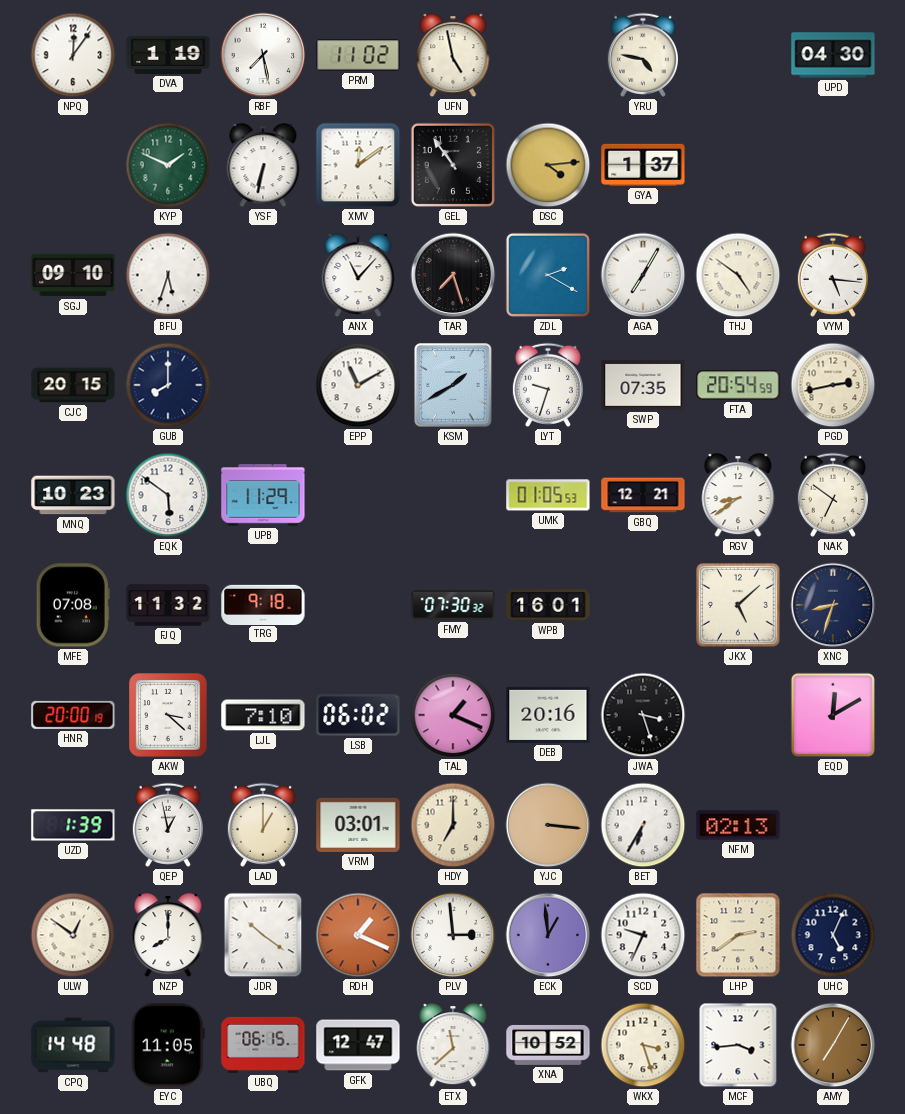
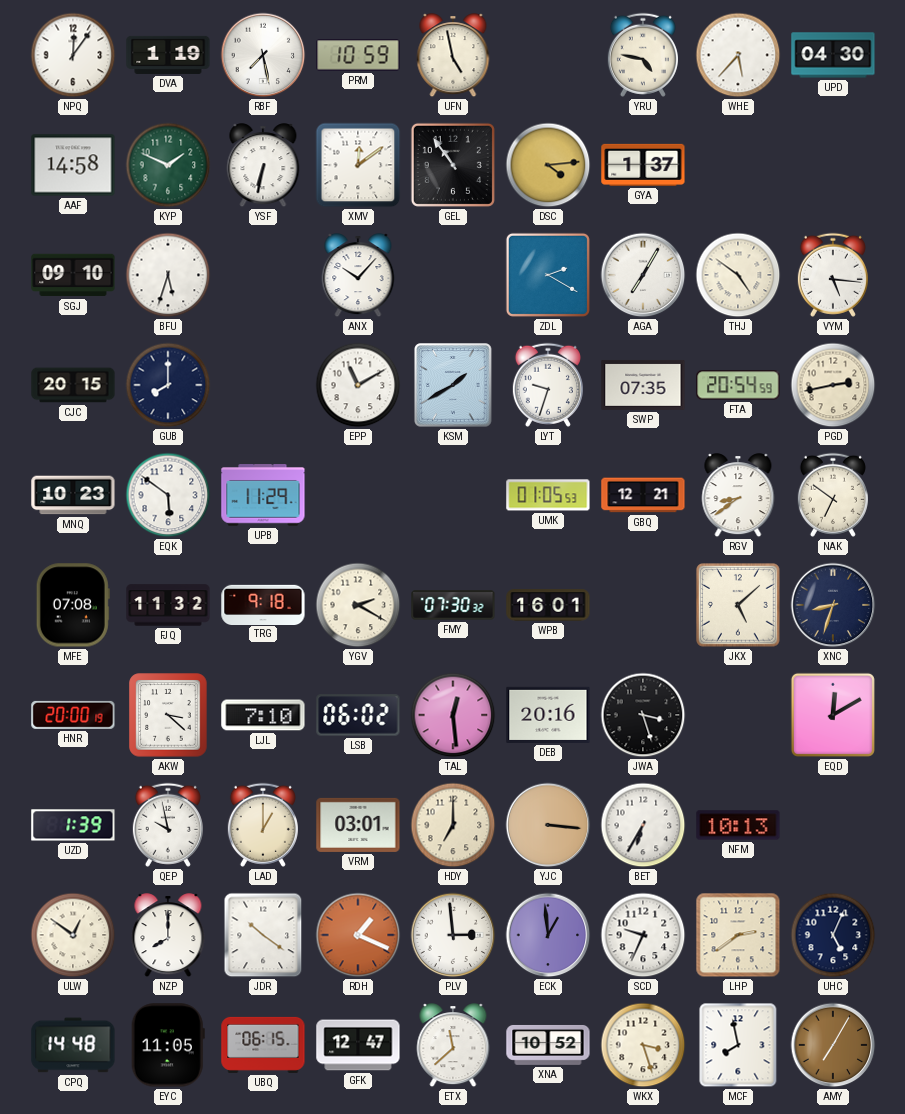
PRM: 11:02 -> 10:59 (358, 55)
WHE: none -> 5:37 (738, 55)
AAF: none -> 14:58 (73, 165)
ANX: 11:07 -> 10:07 (358, 276)
TAR: 7:27 -> none (453, 275)
YGV: none -> 2:20 (358, 605)
TAL: 1:19 -> 12:29 (453, 715)
QEP: 12:58 -> 9:58 (168, 825)
NFM: 02:13 -> 10:13 (738, 825)
MCF: 3:44 -> 7:58 (738, 1045)
